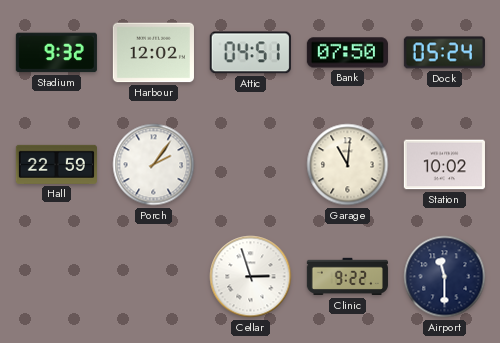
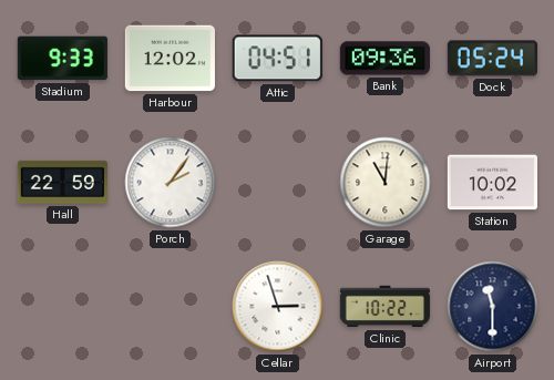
Stadium: 9:32 -> 9:33 (62, 59)
Bank: 07:50 -> 09:36 (384, 59)
Clinic: 9:22 -> 10:22 (384, 307)
